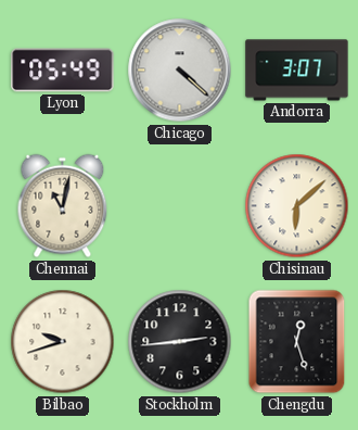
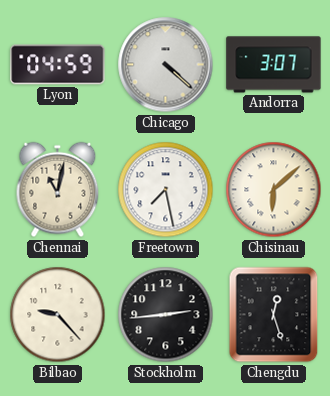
Lyon: 05:49 -> 04:59 (58, 65)
Freetown: none -> 7:28 (166, 190)
Bilbao: 9:42 -> 9:23 (58, 315)
